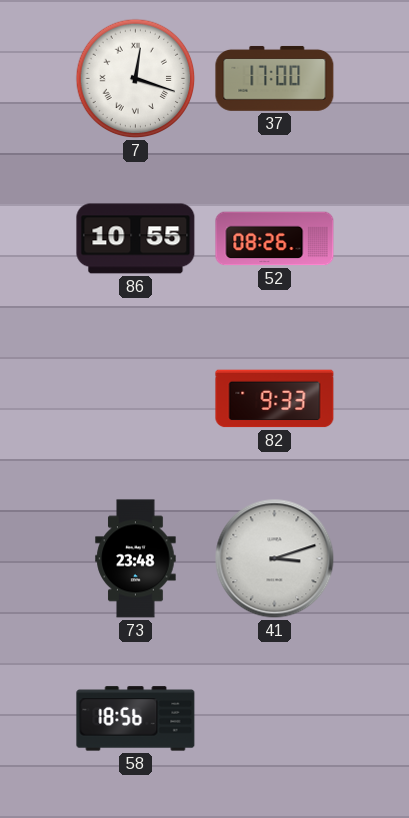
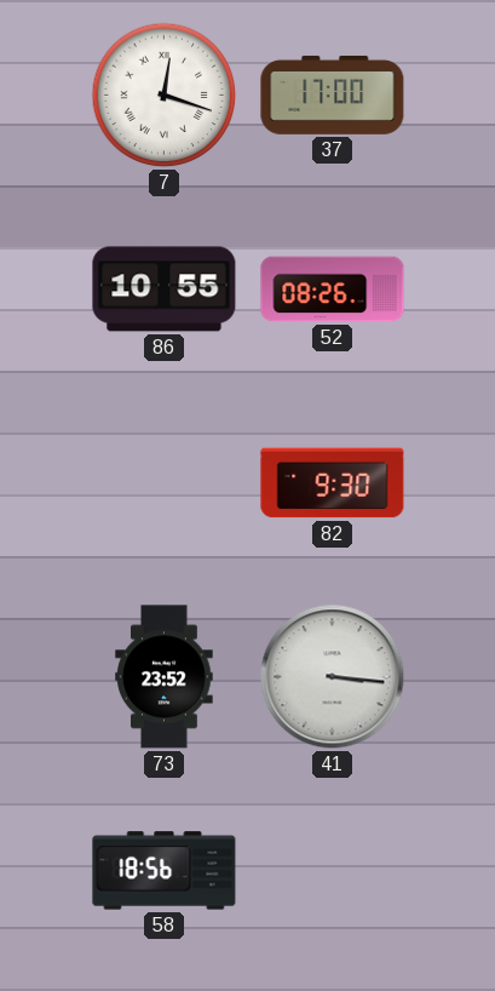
82: 9:33 -> 9:30 (333, 483)
73: 23:48 -> 23:52 (165, 677)
41: 3:12 -> 3:16 (333, 677)
